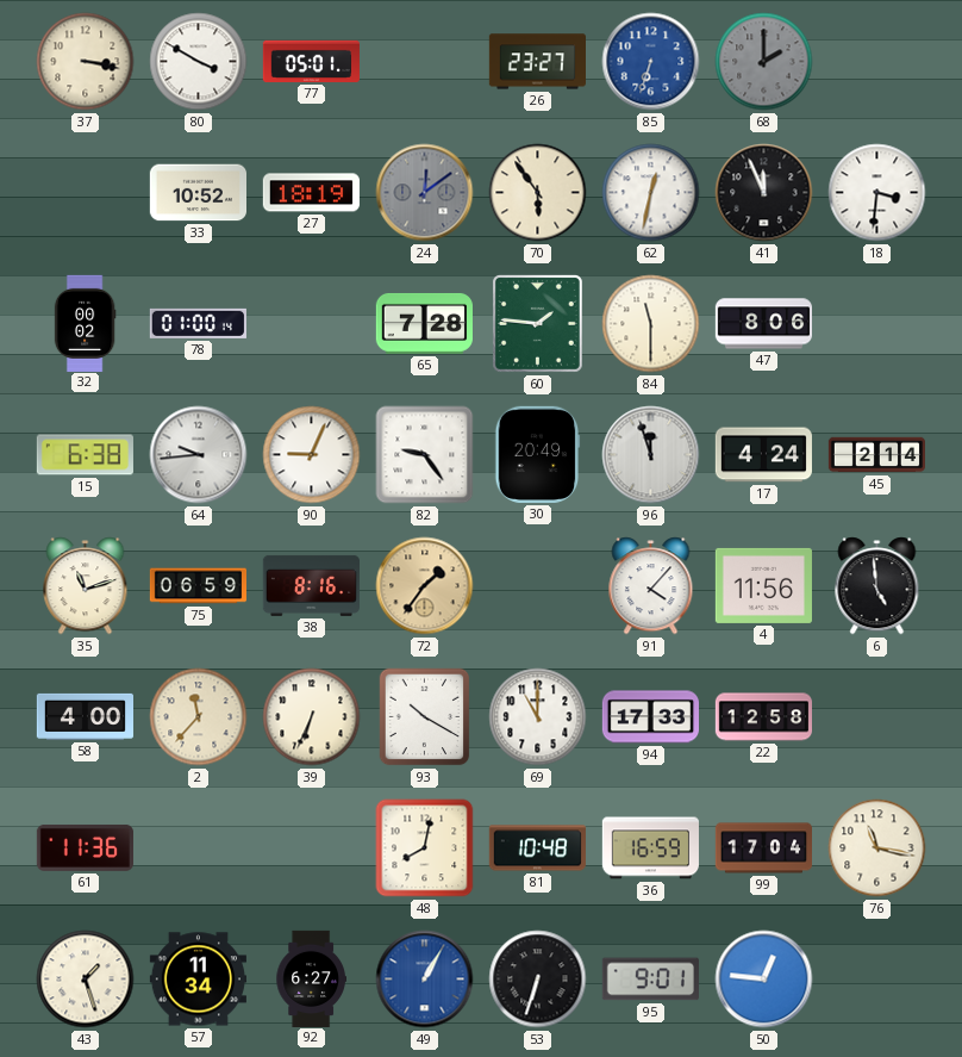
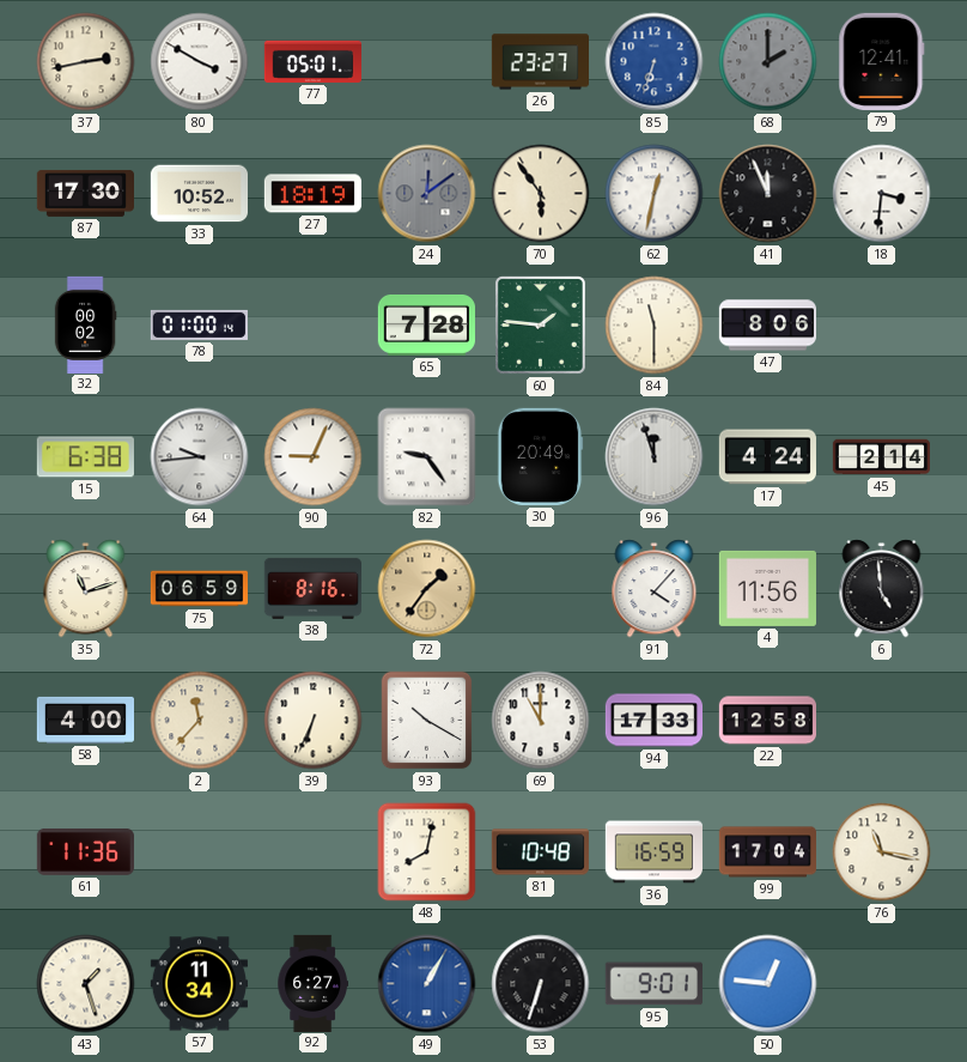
37: 3:17 -> 2:43 (86, 62)
79: none -> 12:41 (882, 61)
87: none -> 17:30 (85, 193)
